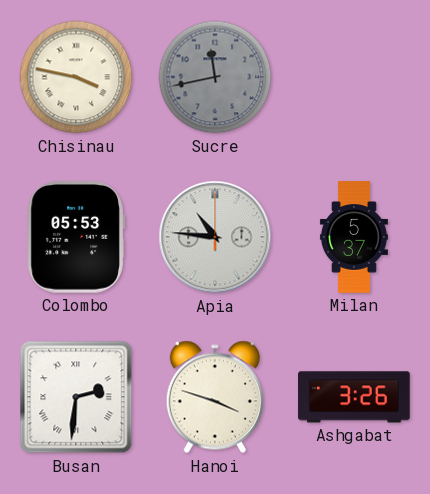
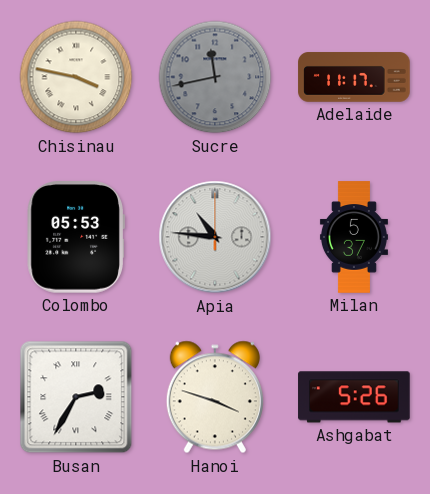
Adelaide: none -> 11:17 (354, 77)
Busan: 2:31 -> 2:35 (76, 397)
Ashgabat: 3:26 -> 5:26 (354, 397)
